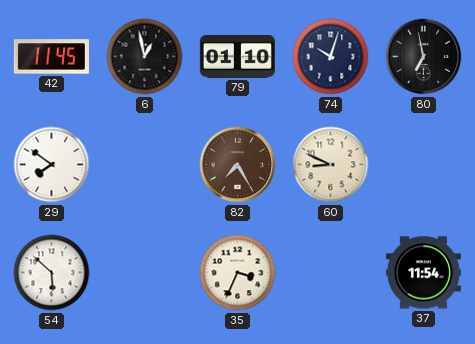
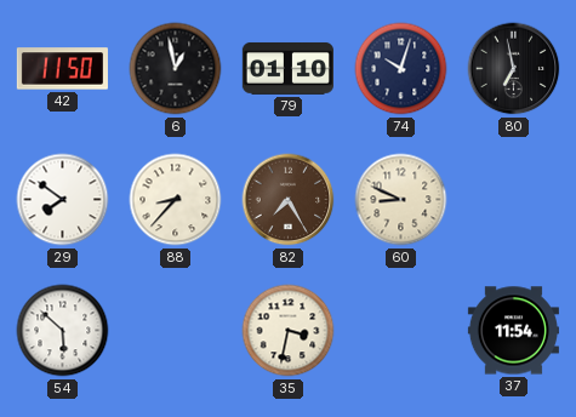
42: 11:45 -> 11:50 (62, 69)
88: none -> 8:37 (176, 200)
35: 3:34 -> 3:32 (289, 331)
